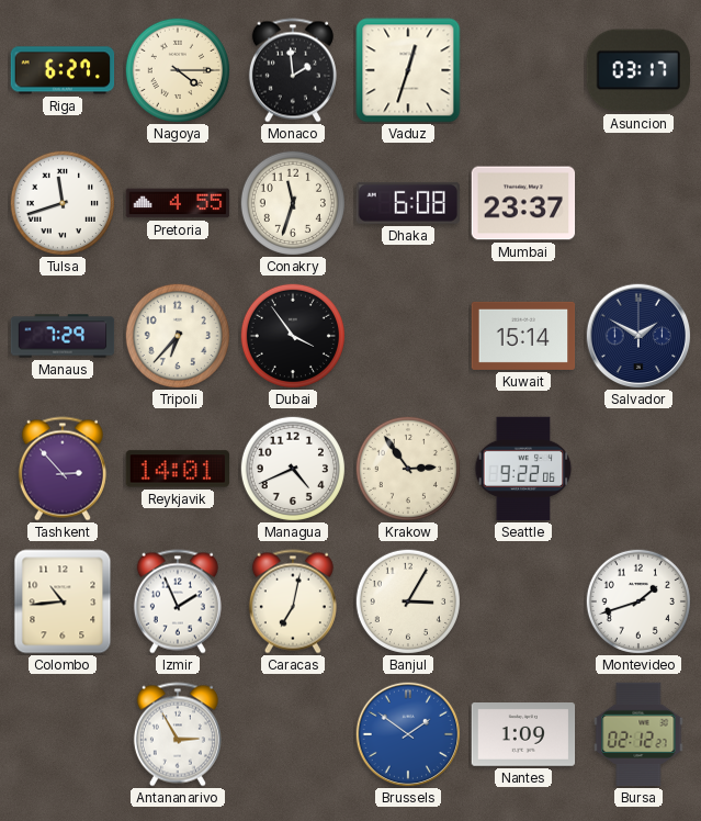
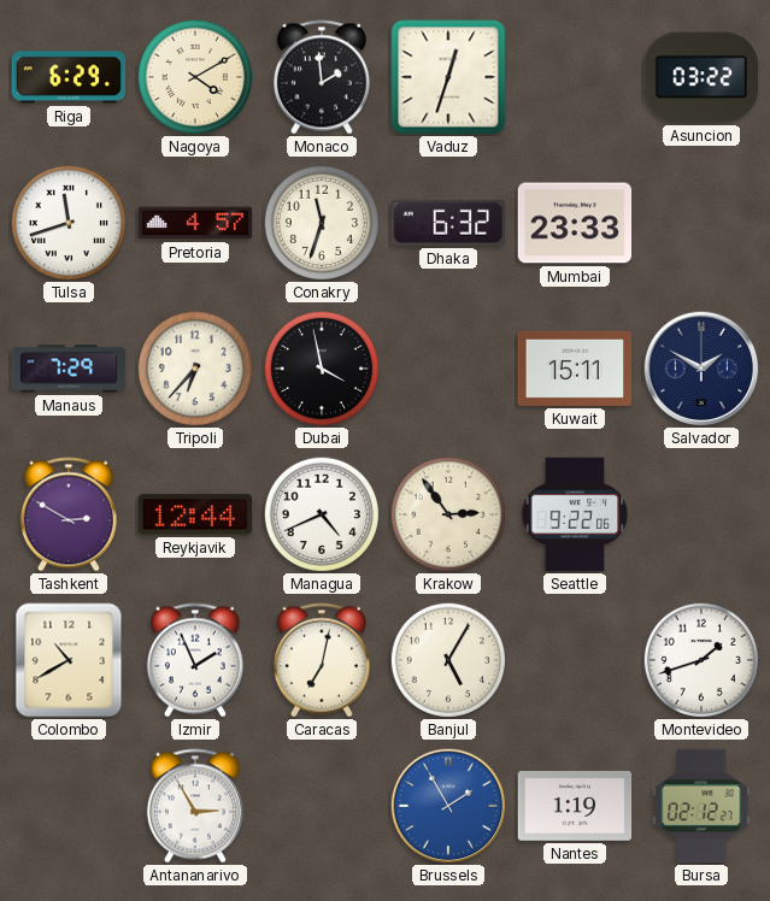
Riga: 6:27 -> 6:29 (69, 77)
Nagoya: 4:15 -> 4:10 (195, 77)
Asuncion: 03:17 -> 03:22 (700, 77)
Pretoria: 4:55 -> 4:57 (195, 223)
Dhaka: 6:08 -> 6:32 (447, 223)
Mumbai: 23:37 -> 23:33 (575, 223)
Dubai: 3:54 -> 3:58 (322, 369)
Kuwait: 15:14 -> 15:11 (575, 369)
Tashkent: 2:53 -> 2:50 (69, 514)
Reykjavik: 14:01 -> 12:44 (195, 514)
Colombo: 10:44 -> 10:40 (69, 660)
Banjul: 3:05 -> 5:05 (448, 660)
Brussels: 1:51 -> 1:55 (448, 806)
Nantes: 1:09 -> 1:19 (575, 807)
